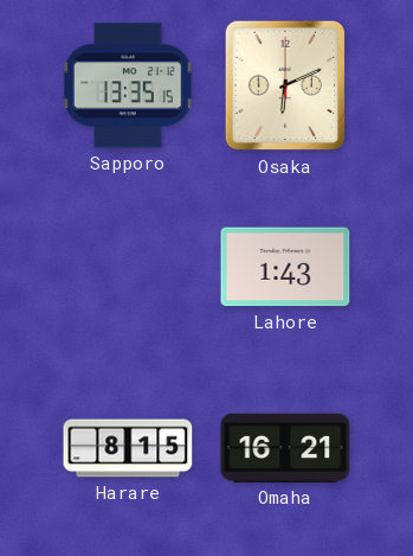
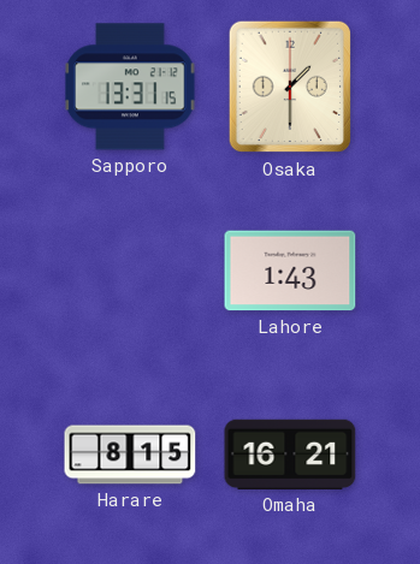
Sapporo: 13:35 -> 13:31 (130, 87)
Osaka: 6:11 -> 1:30 (289, 87)
